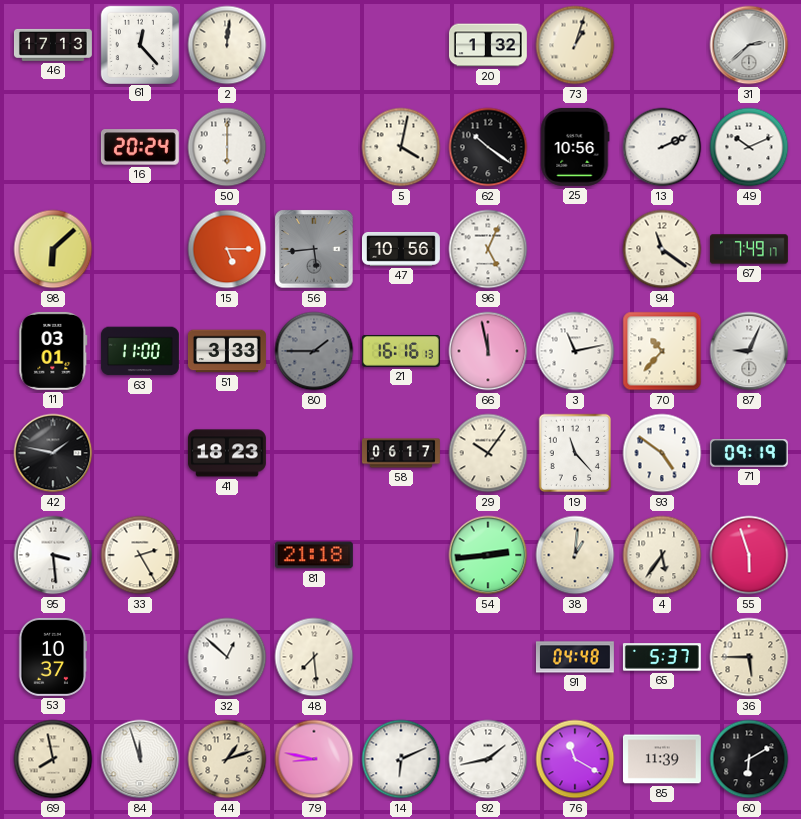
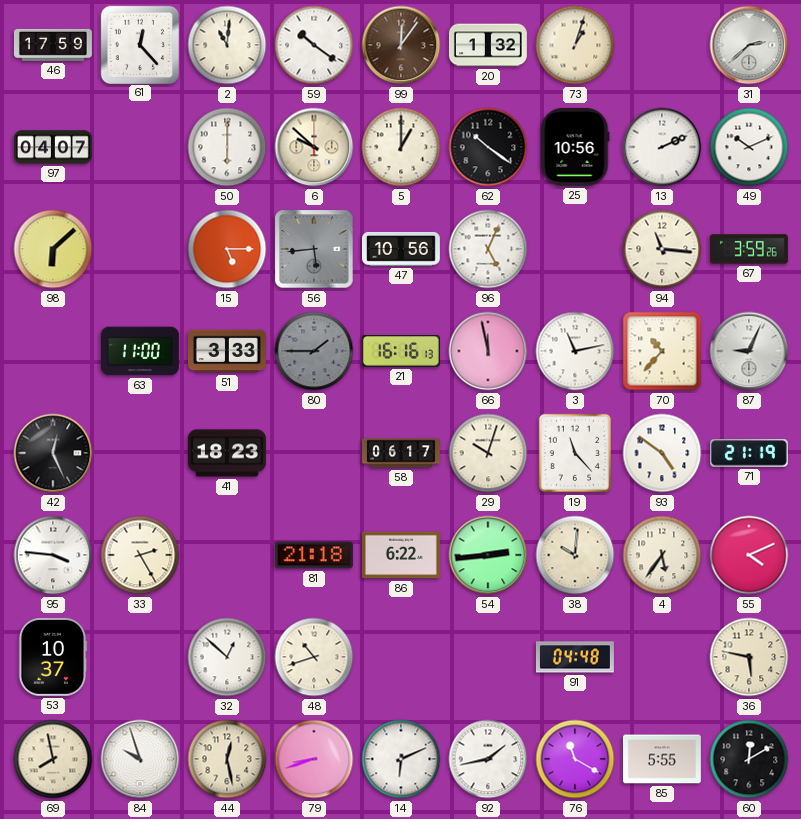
46: 17:13 -> 17:59 (53, 45)
2: 12:01 -> 11:01 (227, 45)
59: none -> 10:21 (314, 45)
99: none -> 12:06 (401, 45)
97: none -> 04:07 (53, 147)
16: 20:24 -> none (140, 147)
6: none -> 9:52 (314, 147)
5: 4:02 -> 1:00 (401, 147)
94: 11:21 -> 11:16 (662, 249)
67: 7:49 -> 3:59 (749, 249)
11: 03:01 -> none (53, 351)
42: 1:47 -> 12:26 (53, 453)
29: 10:06 -> 10:03 (488, 453)
71: 09:19 -> 21:19 (749, 453)
95: 3:29 -> 3:46 (53, 555)
86: none -> 6:22 (401, 555)
38: 1:01 -> 10:01 (575, 555)
55: 5:57 -> 4:11 (749, 555)
48: 7:29 -> 10:42 (314, 657)
65: 5:37 -> none (662, 657)
36: 5:45 -> 5:47 (749, 657)
84: 11:57 -> 9:57 (140, 759)
44: 1:12 -> 12:28 (227, 759)
79: 8:47 -> 8:42 (314, 759)
85: 11:39 -> 5:55 (662, 759)
60: 6:10 -> 12:10 (749, 759)
